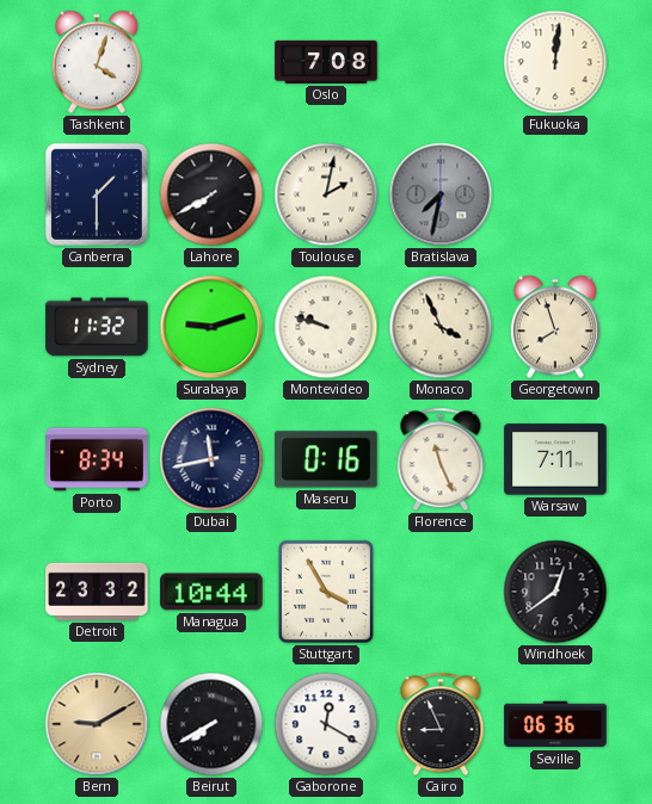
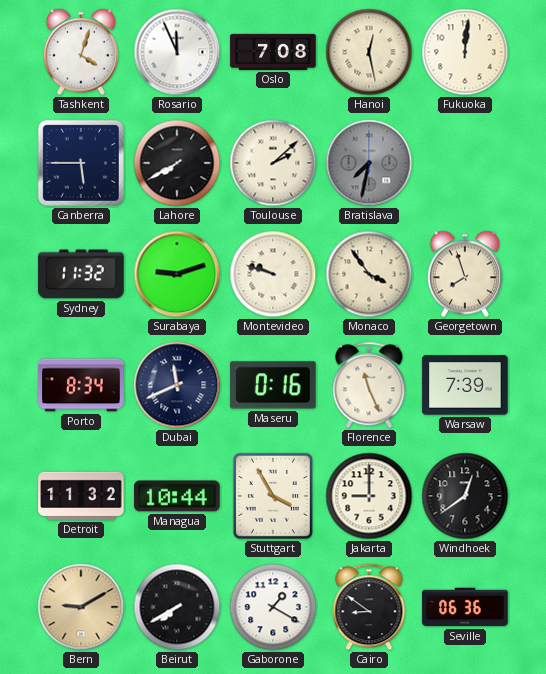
Rosario: none -> 11:56 (177, 52)
Hanoi: none -> 12:28 (369, 52)
Canberra: 1:30 -> 5:45 (81, 163)
Toulouse: 2:02 -> 2:08 (273, 163)
Monaco: 3:56 -> 3:54 (369, 274)
Dubai: 11:43 -> 11:41 (177, 385)
Warsaw: 7:11 -> 7:39 (465, 385)
Detroit: 23:32 -> 11:32 (81, 496)
Jakarta: none -> 9:00 (369, 496)
Gaborone: 12:20 -> 1:20 (273, 607)
Cairo: 8:56 -> 8:51 (369, 607)
